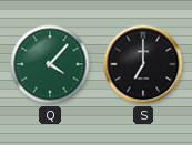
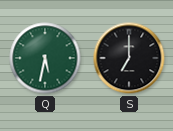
Q: 4:07 -> 5:32 (45, 58)
